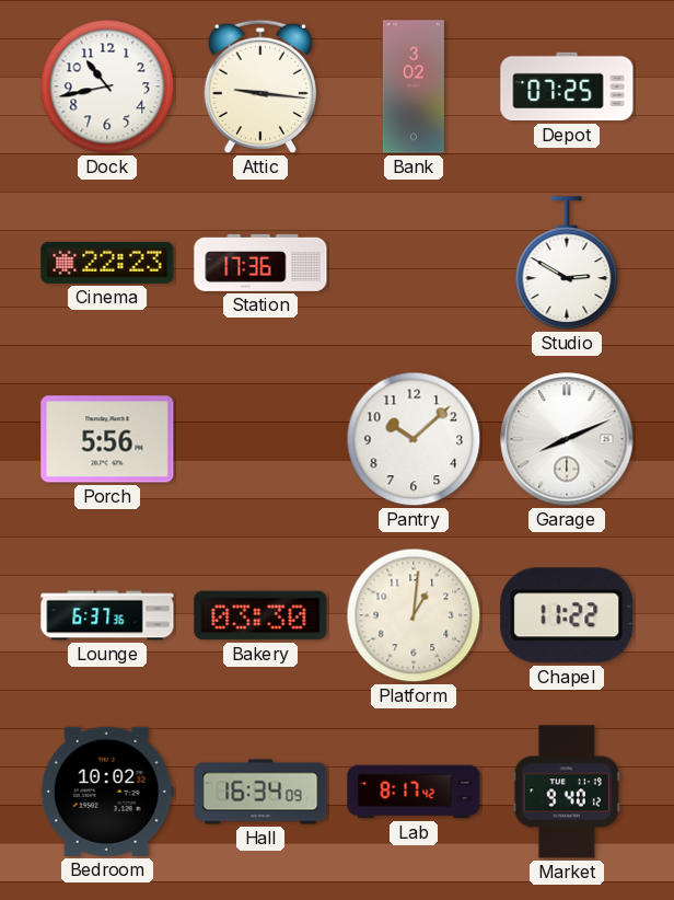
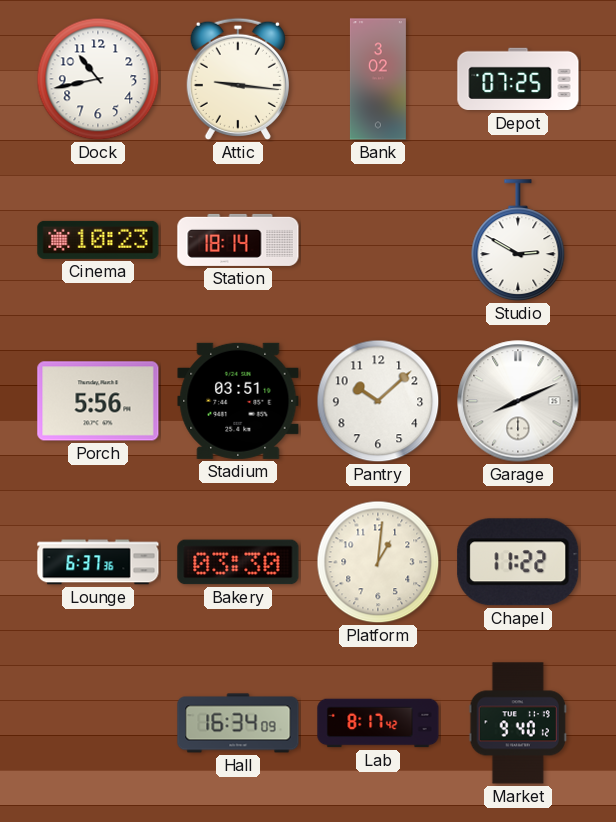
Cinema: 22:23 -> 10:23 (98, 240)
Station: 17:36 -> 18:14 (238, 240)
Stadium: none -> 03:51 (238, 401)
Bedroom: 10:02 -> none (107, 792)
